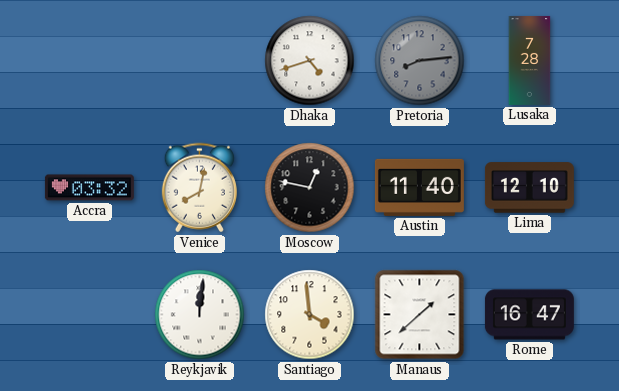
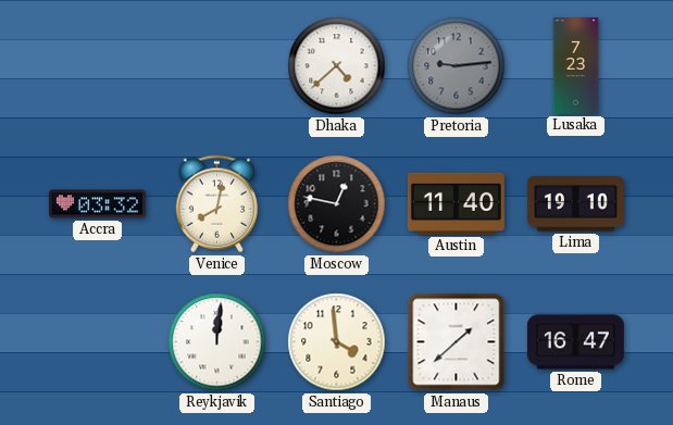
Dhaka: 4:42 -> 4:38 (337, 66)
Pretoria: 8:14 -> 9:14 (457, 66)
Lusaka: 7:28 -> 7:23 (576, 65)
Lima: 12:10 -> 19:10 (575, 204)
